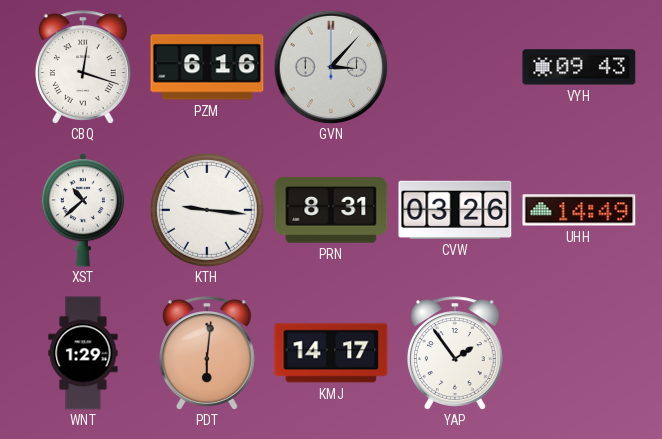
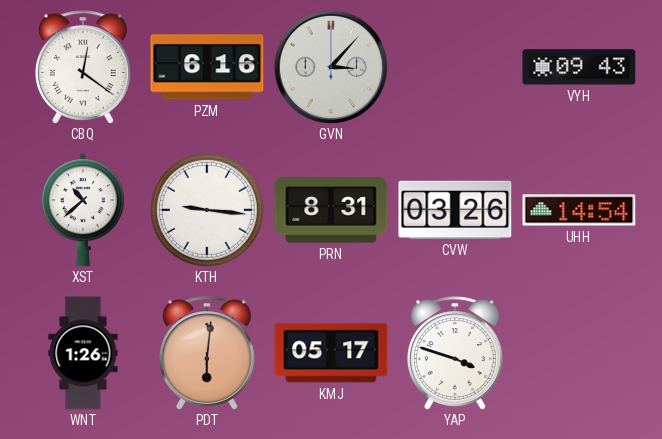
CBQ: 12:18 -> 12:21 (83, 67)
UHH: 14:49 -> 14:54 (579, 210)
WNT: 1:29 -> 1:26 (83, 353)
KMJ: 14:17 -> 05:17 (331, 353)
YAP: 1:54 -> 3:48 (455, 353)
